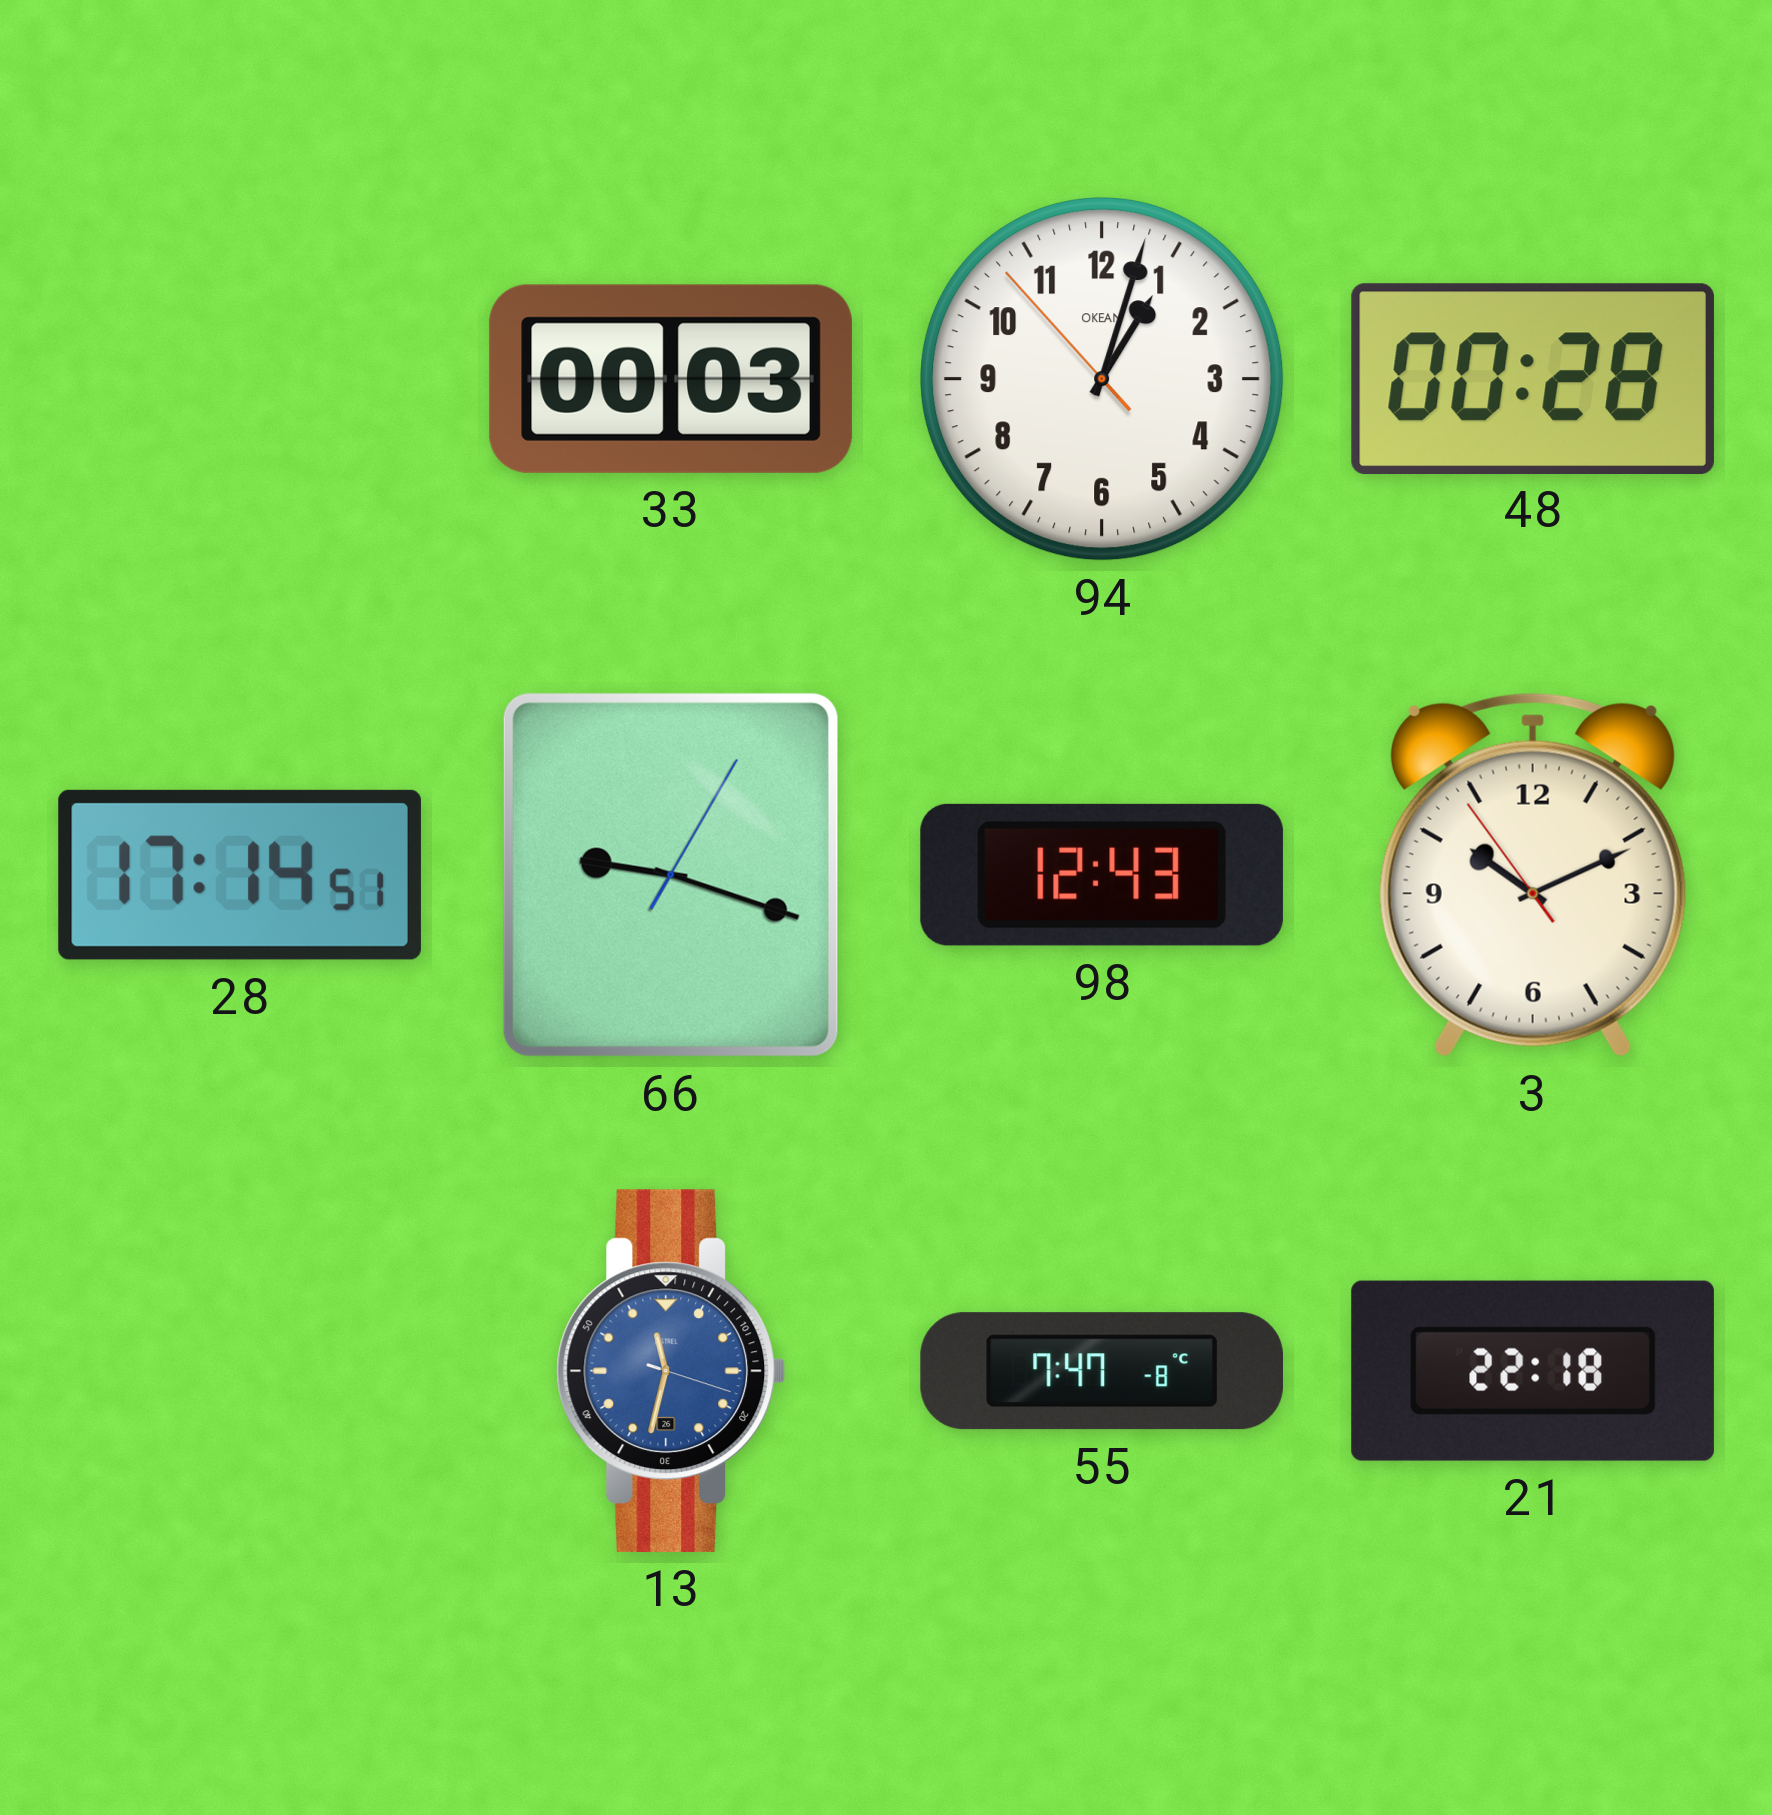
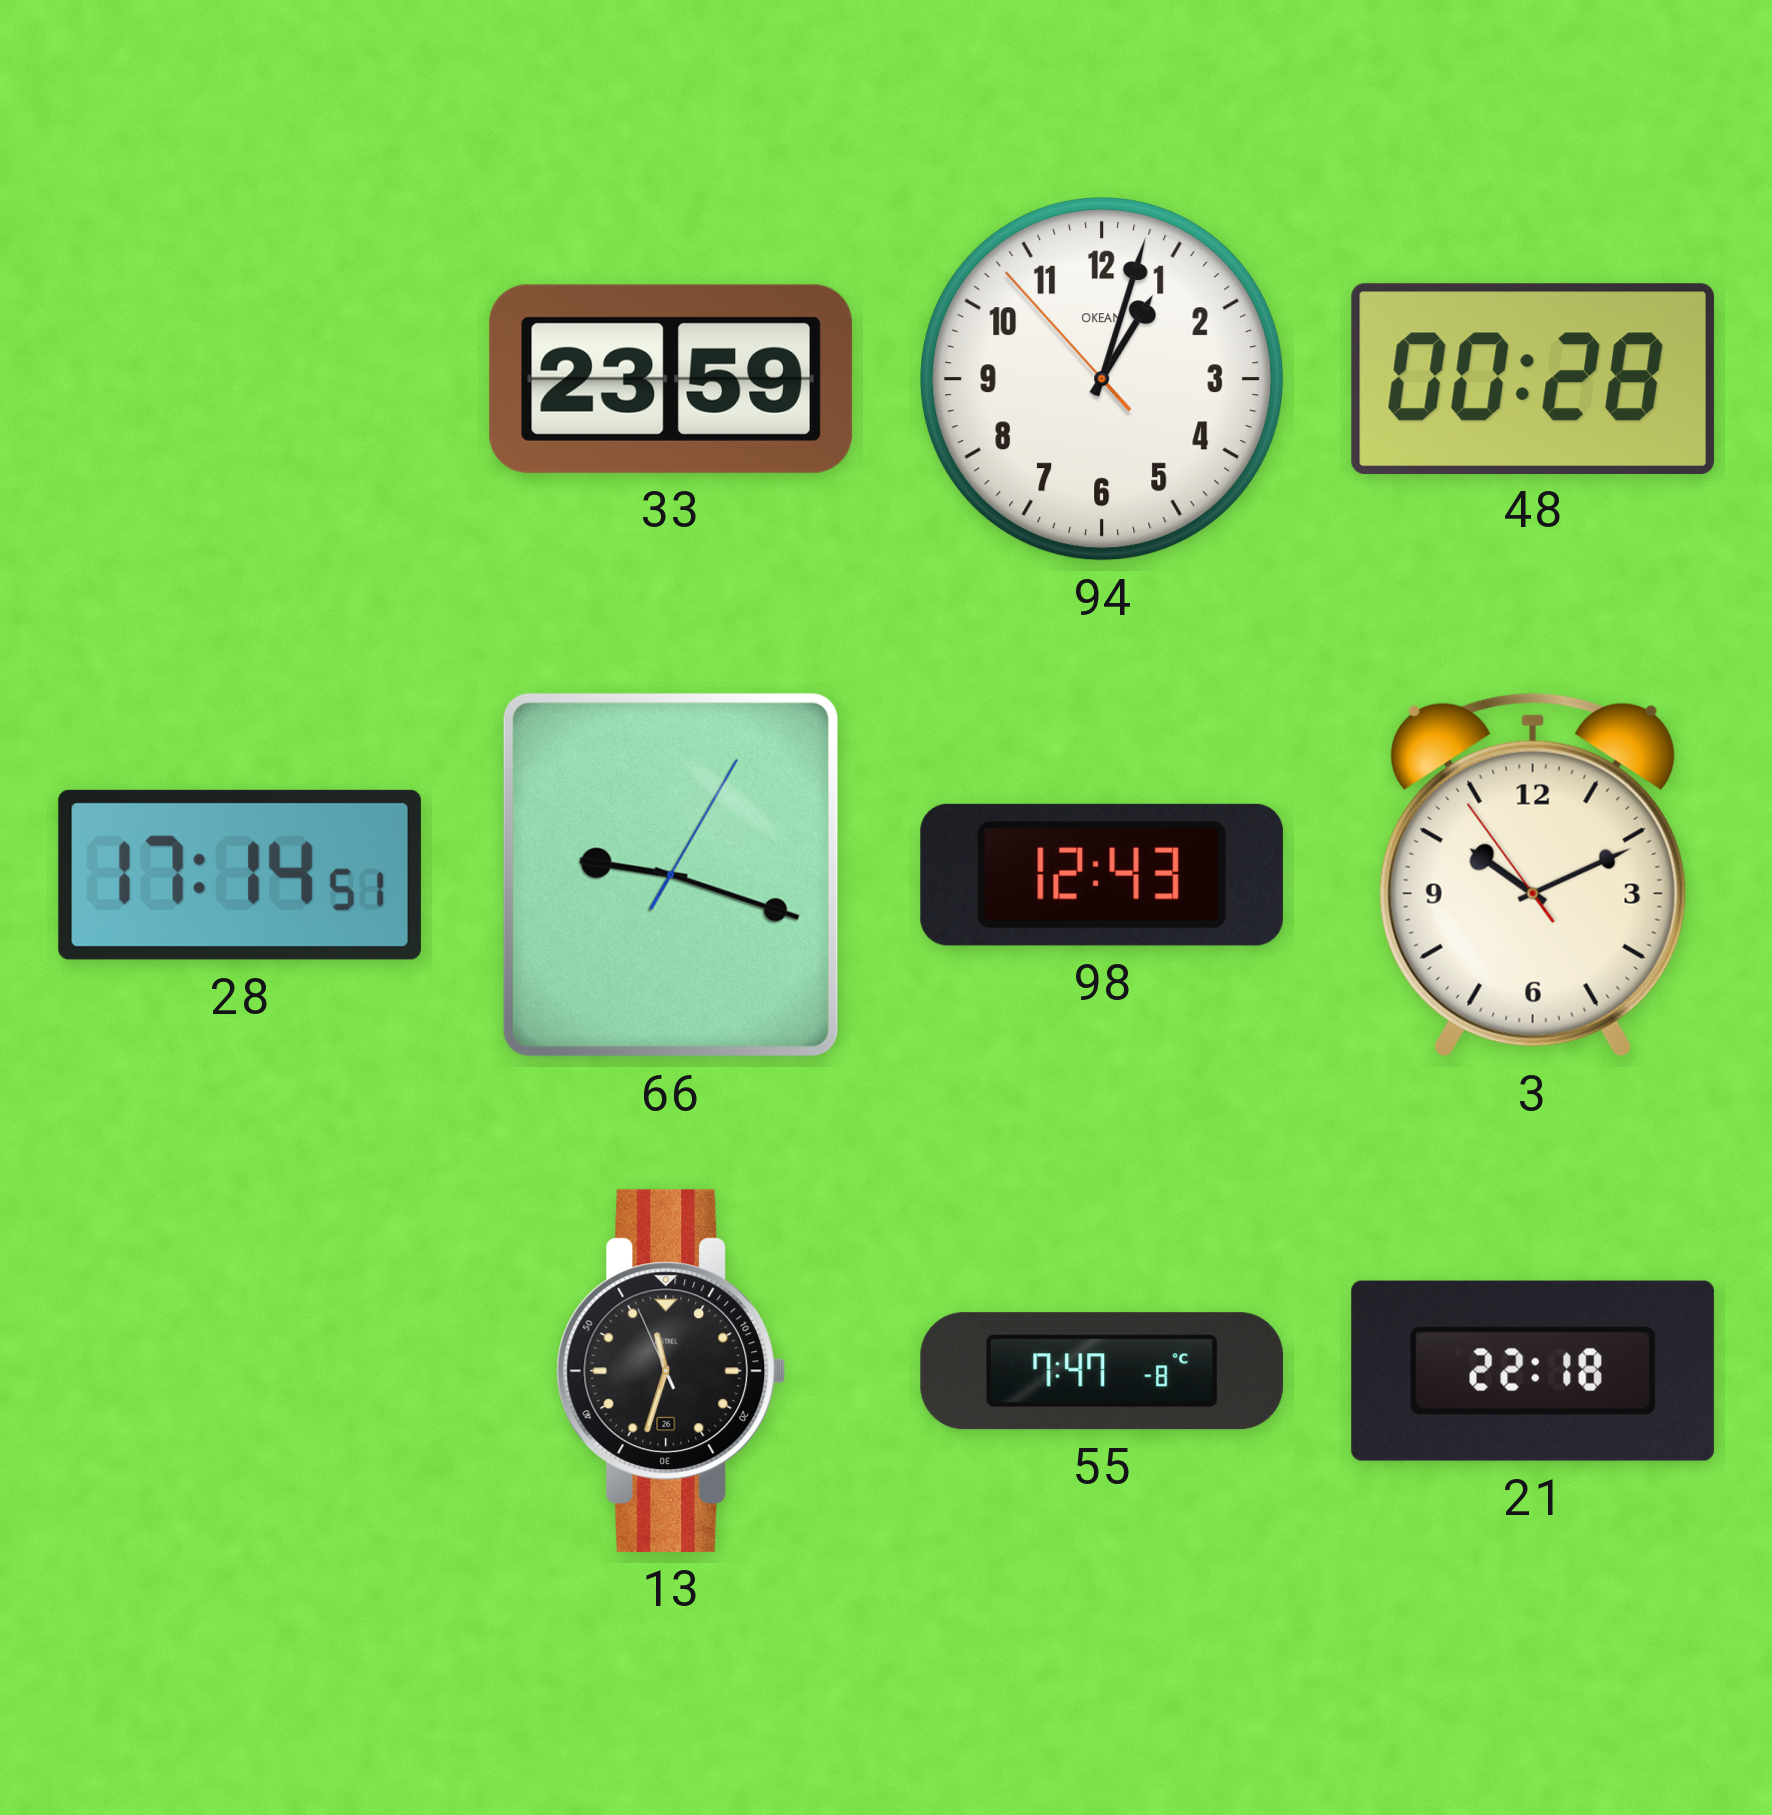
33: 00:03 -> 23:59 (671, 379)
13: 11:32:18 -> 11:32:56 (671, 1371)
13 dial: blue -> black (671, 1371)
